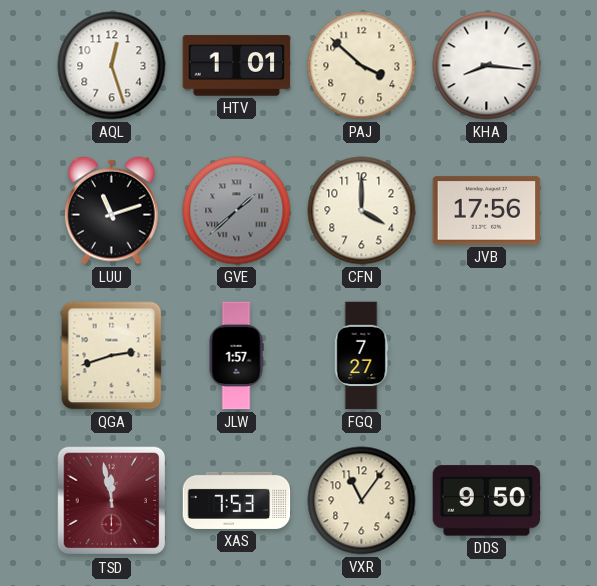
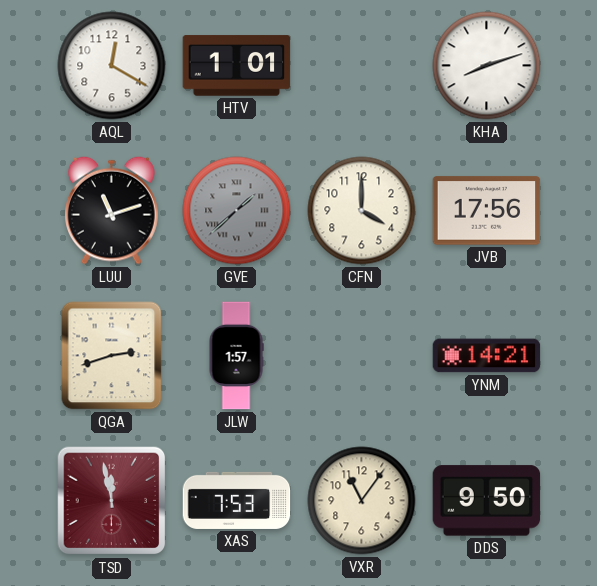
AQL: 12:27 -> 12:20 (112, 66)
PAJ: 3:52 -> none (362, 66)
KHA: 8:16 -> 8:12 (487, 66)
FGQ: 7:27 -> none (361, 356)
YNM: none -> 14:21 (487, 356)
